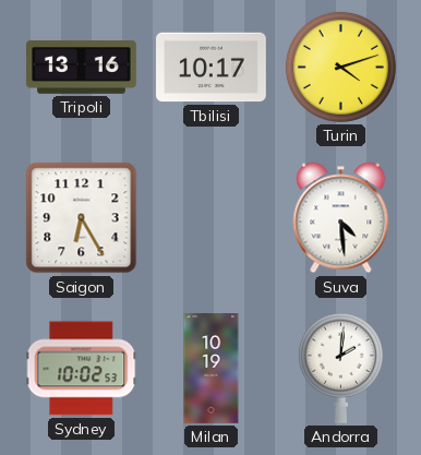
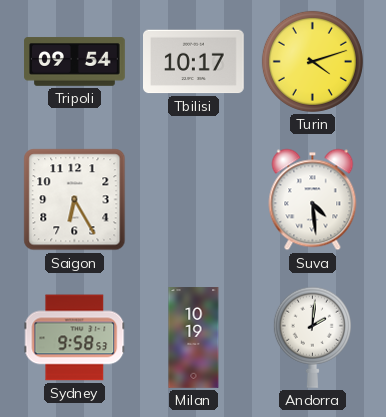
Tripoli: 13:16 -> 09:54 (75, 62)
Sydney: 10:02 -> 9:58 (75, 338)
